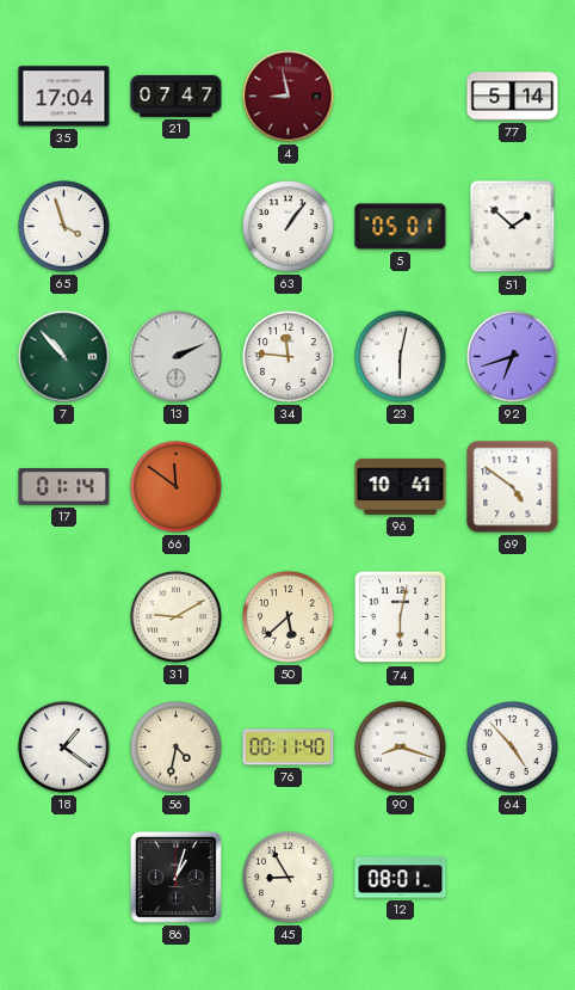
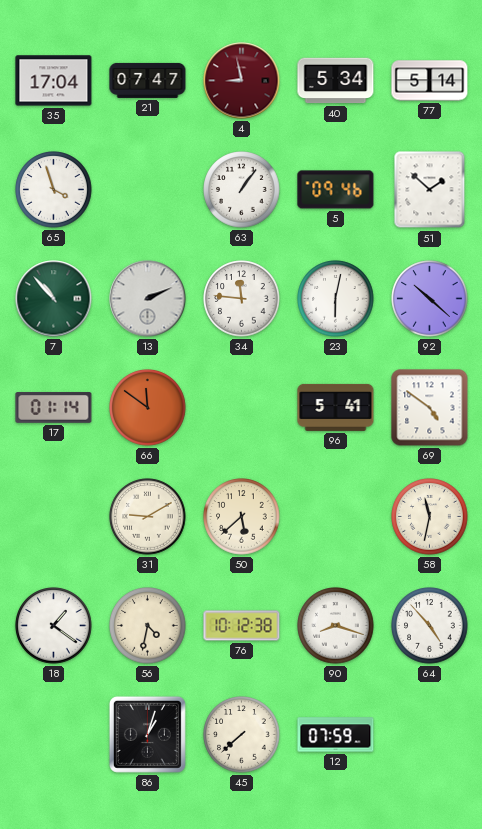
40: none -> 5:34 (336, 81)
5: 05:01 -> 09:46 (336, 190)
92: 6:42 -> 10:22 (430, 299)
96: 10:41 -> 5:41 (336, 407)
74: 6:02 -> none (401, 617)
58: none -> 11:32 (430, 517)
76: 00:11 -> 10:12 (242, 626)
45: 8:55 -> 7:38 (242, 735)
12: 08:01 -> 07:59 (336, 735)
